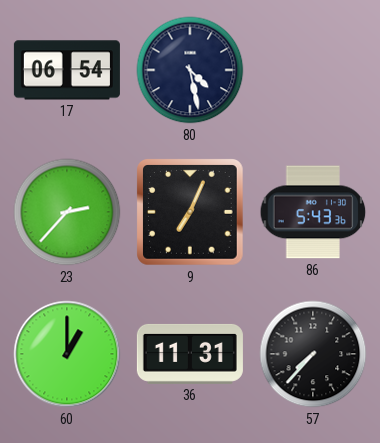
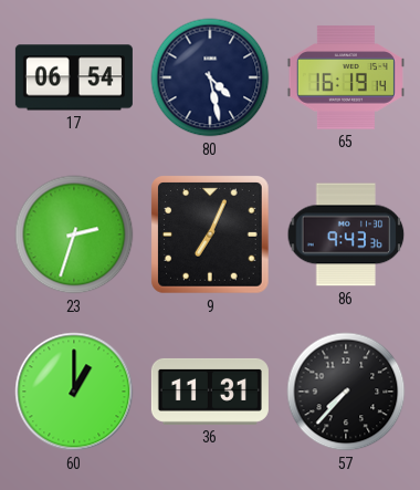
65: none -> 16:19 (346, 77)
23: 2:37 -> 2:33 (74, 234)
86: 5:43 -> 9:43 (346, 234)
